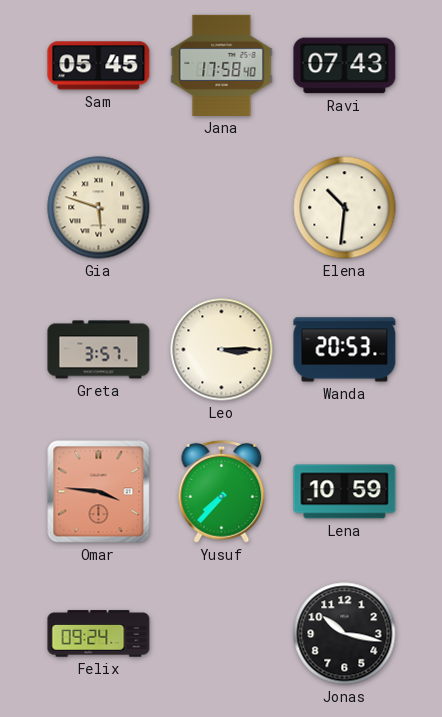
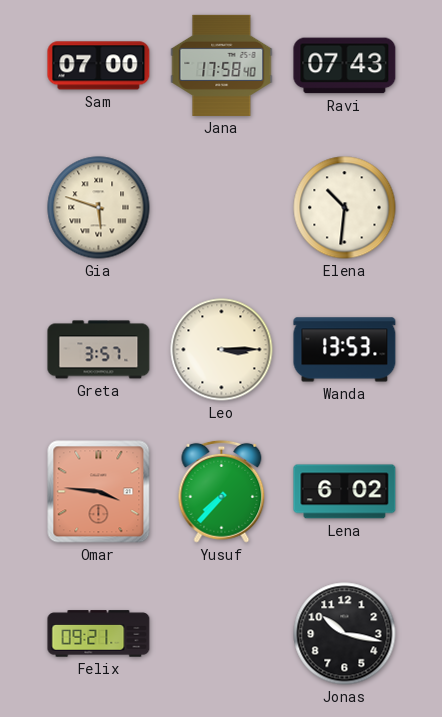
Sam: 05:45 -> 07:00 (99, 66)
Wanda: 20:53 -> 13:53 (345, 350)
Lena: 10:59 -> 6:02 (345, 492)
Felix: 09:24 -> 09:21 (99, 634)
